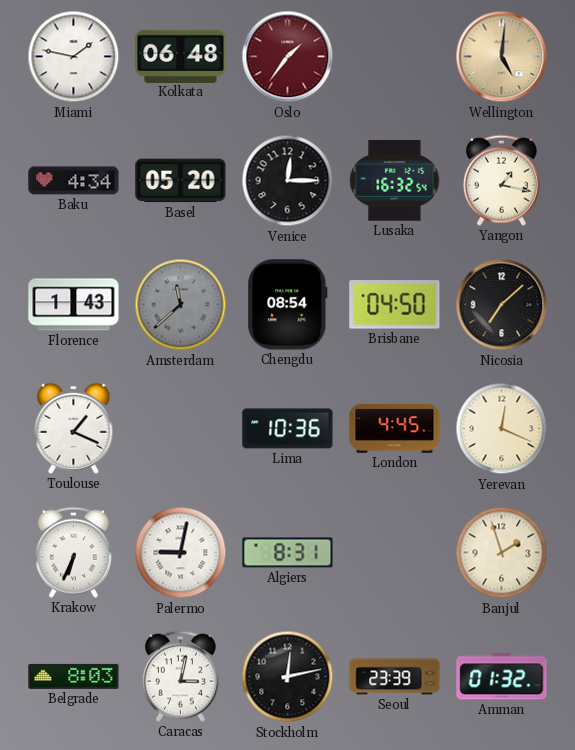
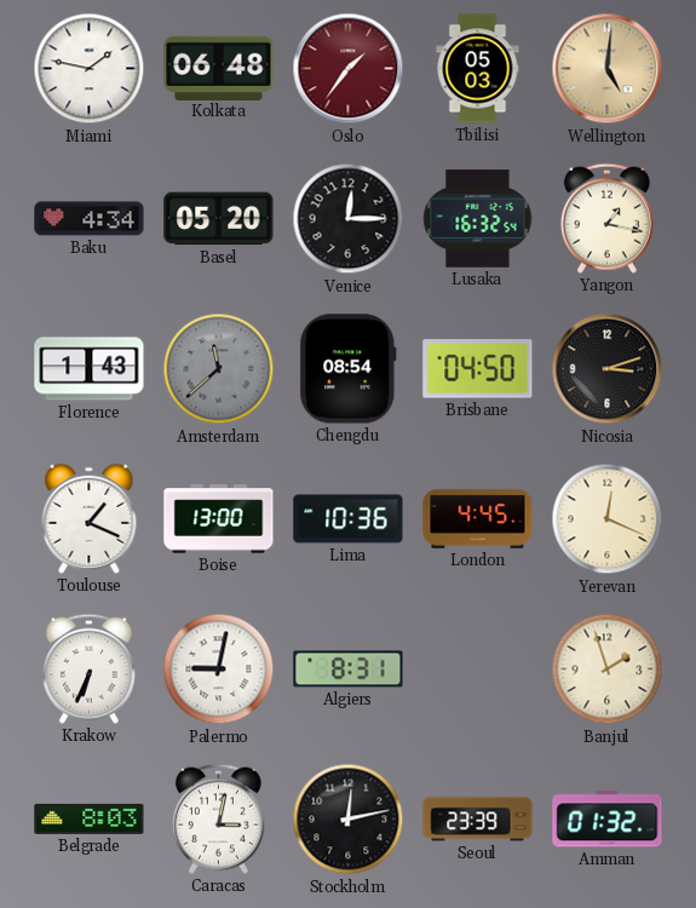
Tbilisi: none -> 05:03 (478, 69)
Nicosia: 7:08 -> 3:12 (608, 369)
Boise: none -> 13:00 (219, 519)
